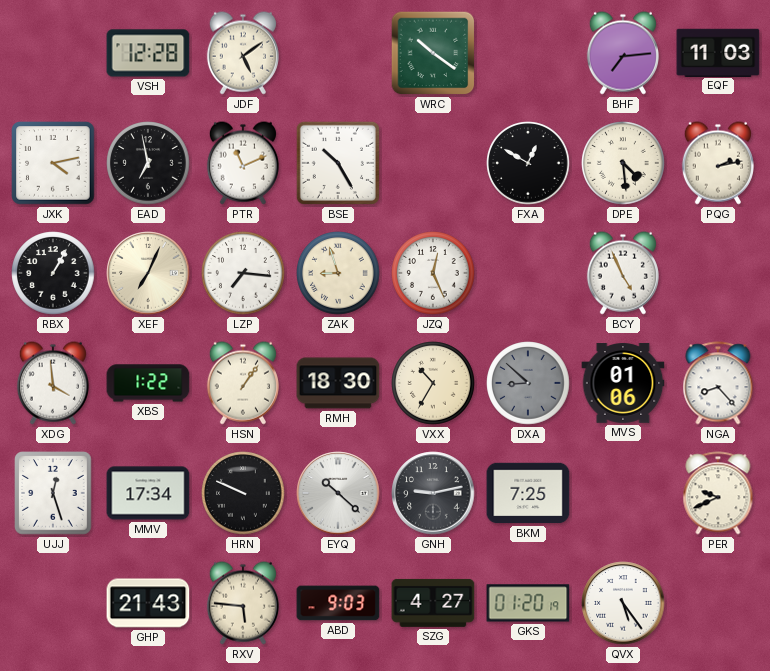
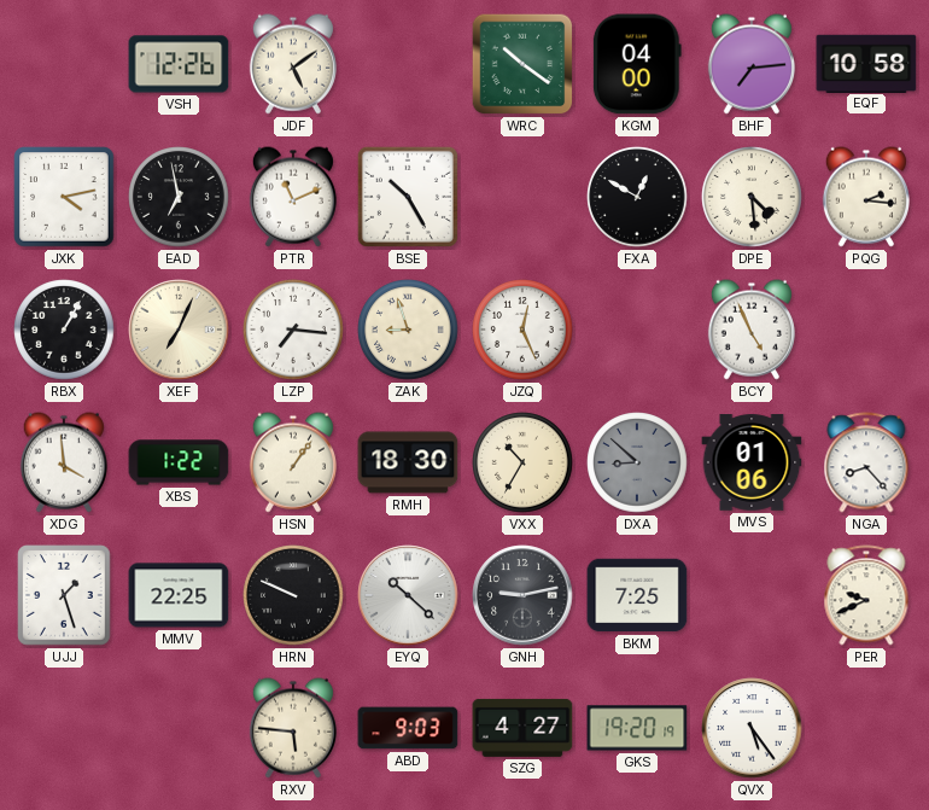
VSH: 12:28 -> 12:26 (179, 64)
KGM: none -> 04:00 (637, 64)
EQF: 11:03 -> 10:58 (866, 63)
PQG: 2:13 -> 2:16 (866, 197)
UJJ: 12:27 -> 1:27 (64, 595)
MMV: 17:34 -> 22:25 (179, 595)
GHP: 21:43 -> none (148, 603)
GKS: 01:20 -> 19:20 (637, 728)
